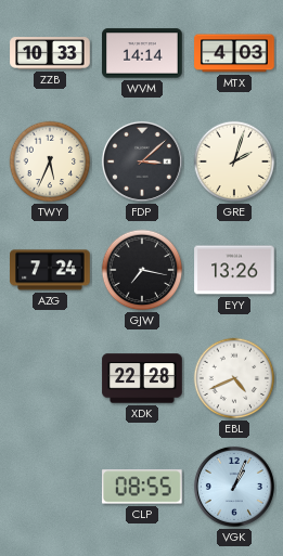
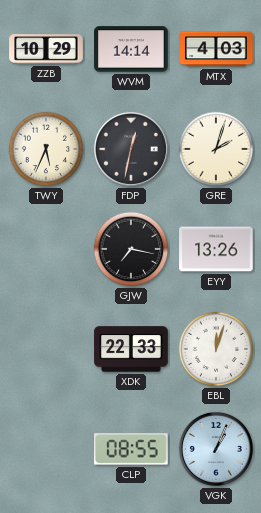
ZZB: 10:33 -> 10:29 (46, 49)
FDP: 3:08 -> 12:32 (131, 149)
AZG: 7:24 -> none (50, 270)
XDK: 22:28 -> 22:33 (131, 349)
EBL: 4:41 -> 12:03 (216, 349)
